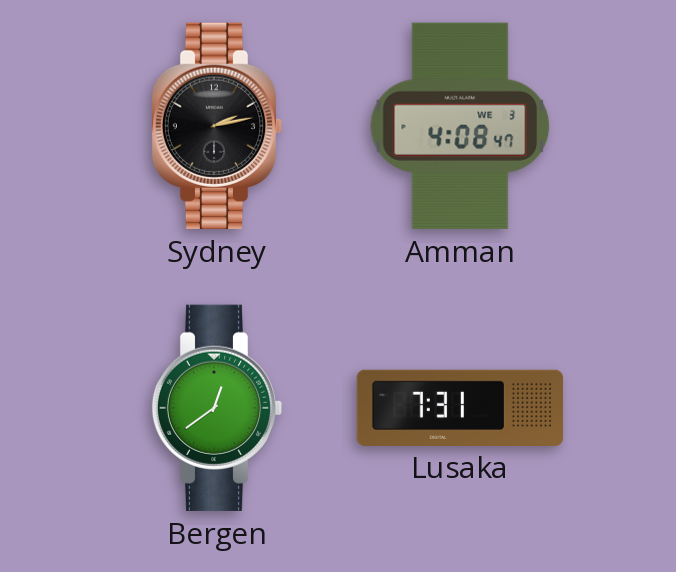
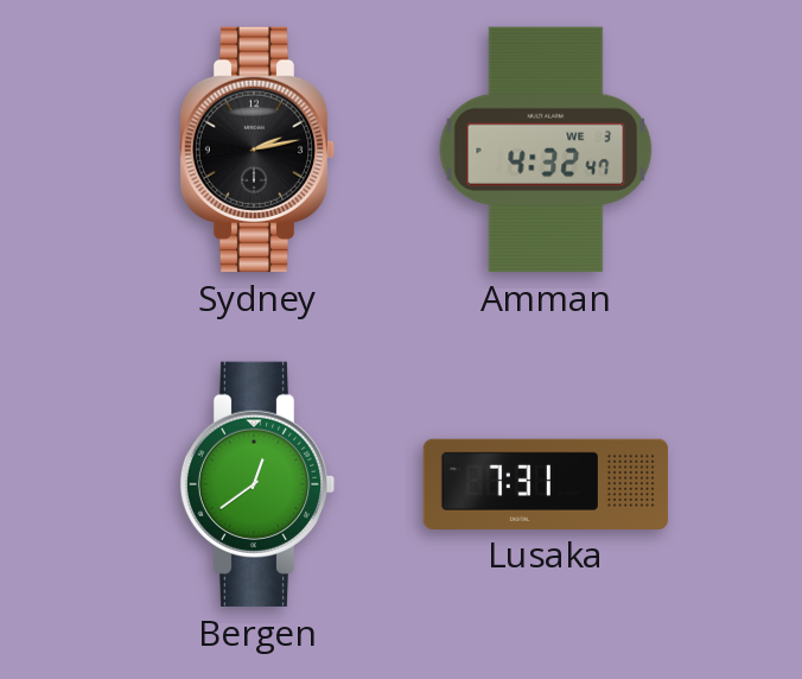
Amman: 4:08 -> 4:32 (546, 150)
